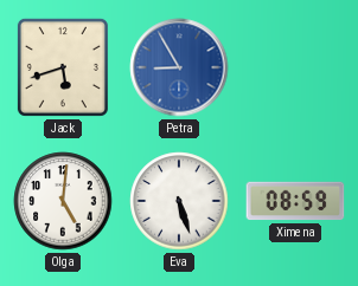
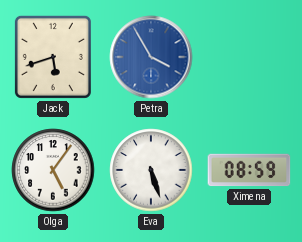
Petra: 8:55 -> 3:55 (151, 57)
Olga: 5:01 -> 5:06 (53, 170)
